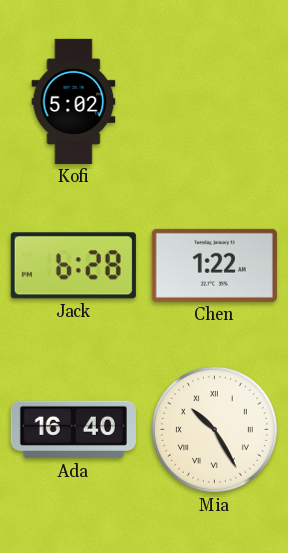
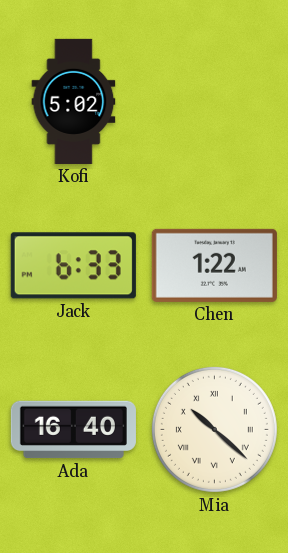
Jack: 6:28 -> 6:33 (73, 266)
Mia: 10:25 -> 10:22 (214, 429)
